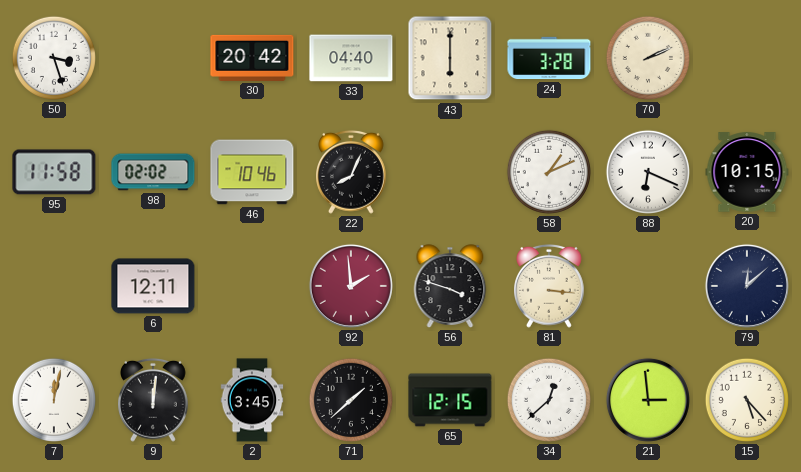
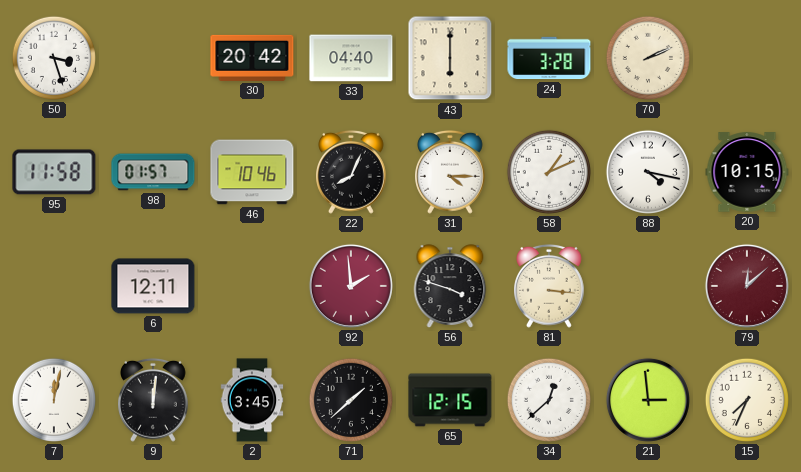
98: 02:02 -> 01:57 (153, 172)
31: none -> 4:15 (451, 172)
88: 6:19 -> 4:17 (648, 172)
79 dial: navy -> burgundy (747, 286)
15: 5:23 -> 7:34 (747, 400)
